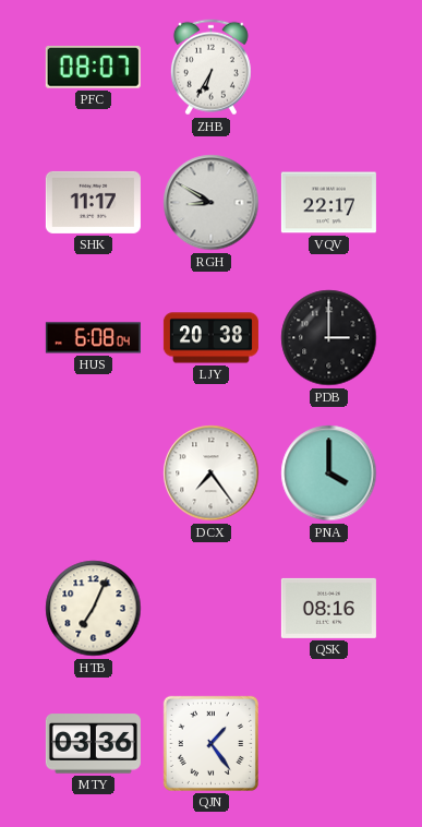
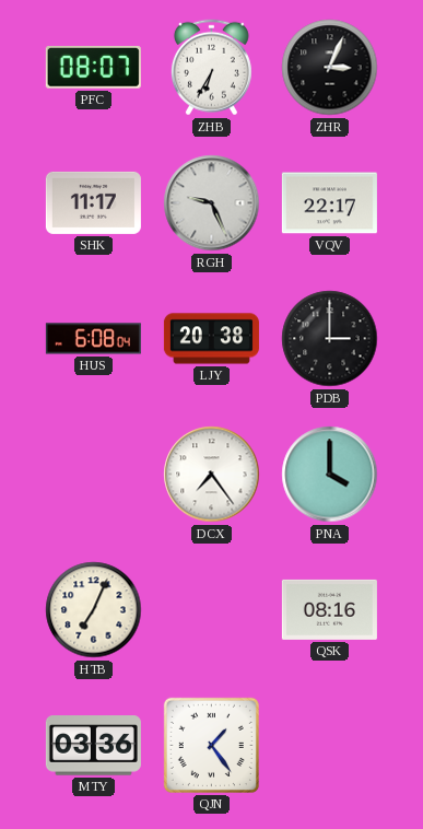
ZHR: none -> 3:04 (330, 68)
RGH: 8:50 -> 9:26 (212, 203)
